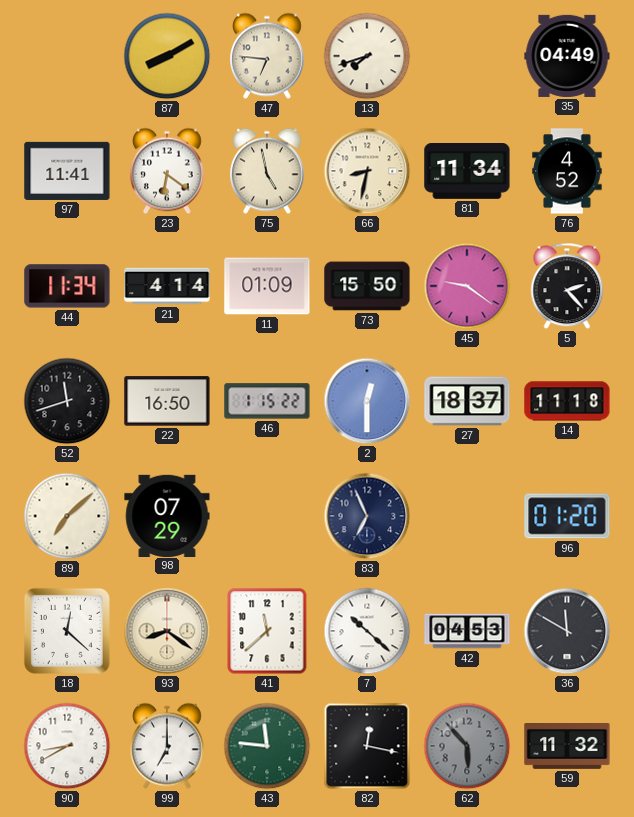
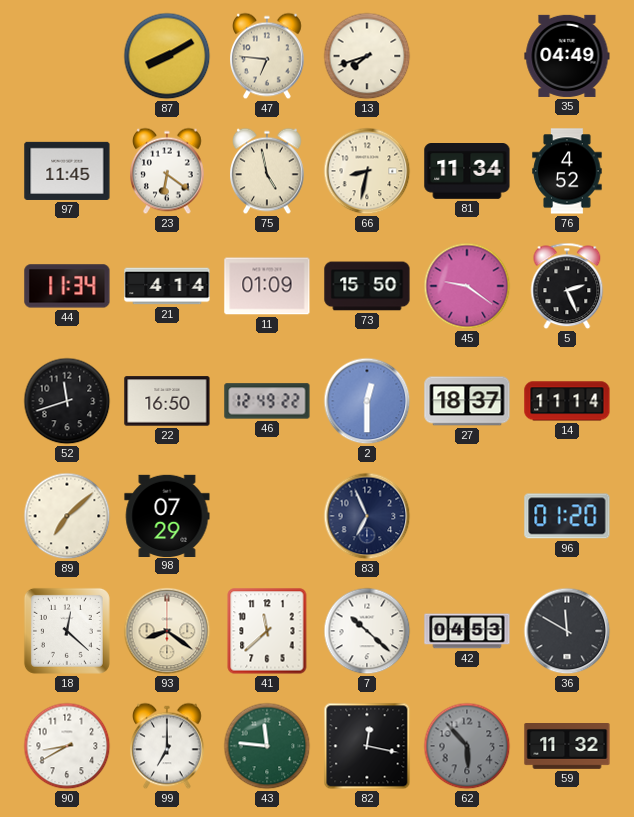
97: 11:41 -> 11:45 (67, 171)
5: 2:23 -> 2:26 (567, 286)
46: 1:15 -> 12:49 (267, 401)
14: 11:18 -> 11:14 (567, 401)
